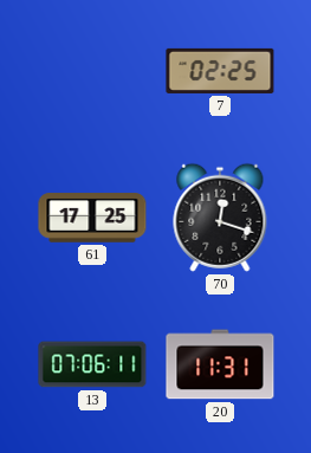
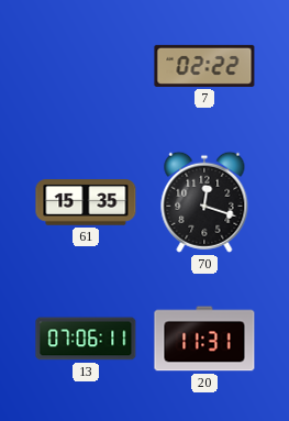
7: 02:25 -> 02:22 (204, 66)
61: 17:25 -> 15:35 (86, 202)
